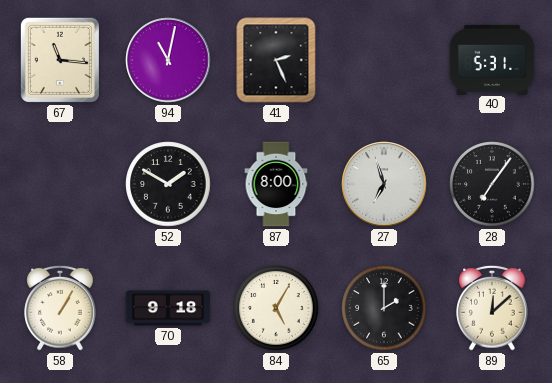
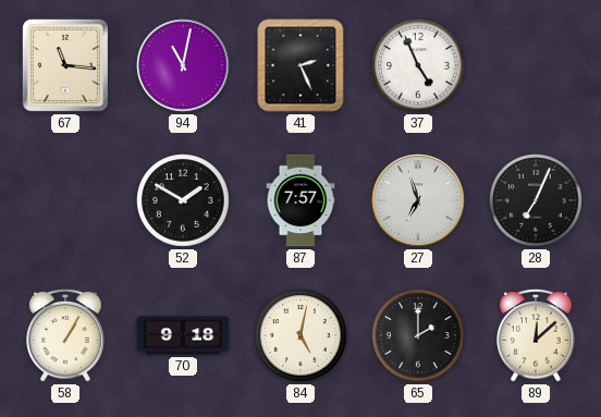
37: none -> 4:56 (418, 65)
40: 5:31 -> none (492, 59)
87: 8:00 -> 7:57 (300, 200)
28: 7:06 -> 7:04 (536, 200)
84: 5:05 -> 5:02 (300, 335)
